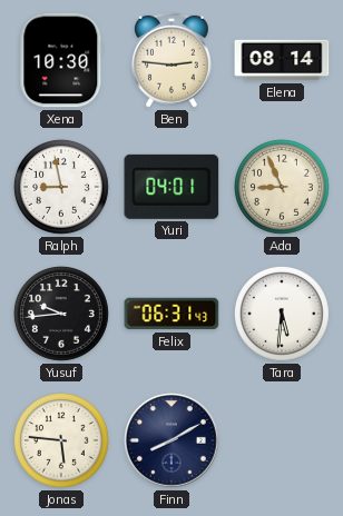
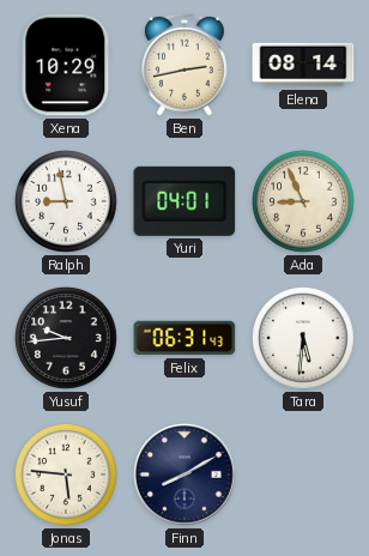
Xena: 10:30 -> 10:29 (66, 65)
Ben: 2:46 -> 2:43 (186, 65)
